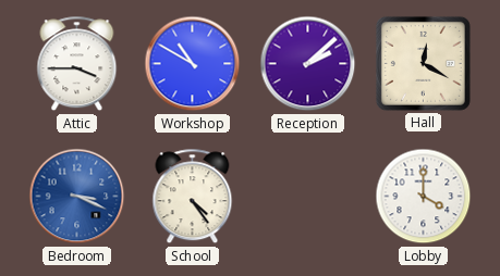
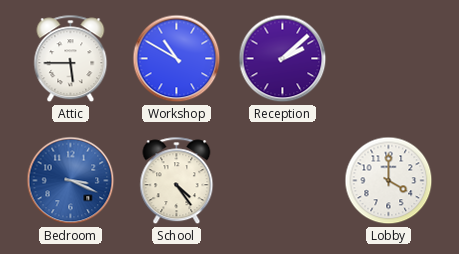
Attic: 3:45 -> 5:45 (71, 59)
Hall: 12:20 -> none (423, 63)
